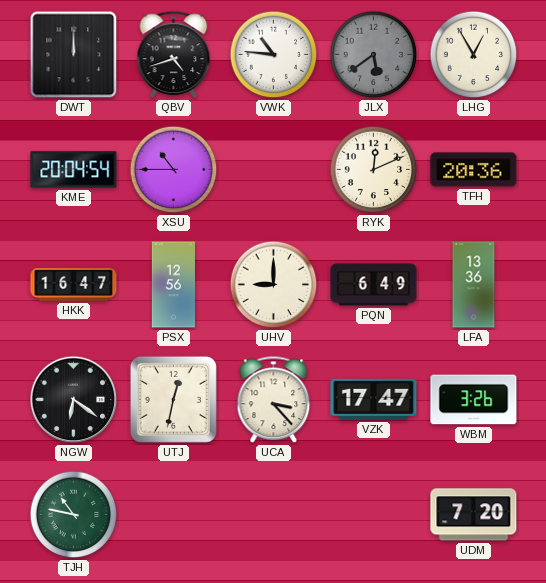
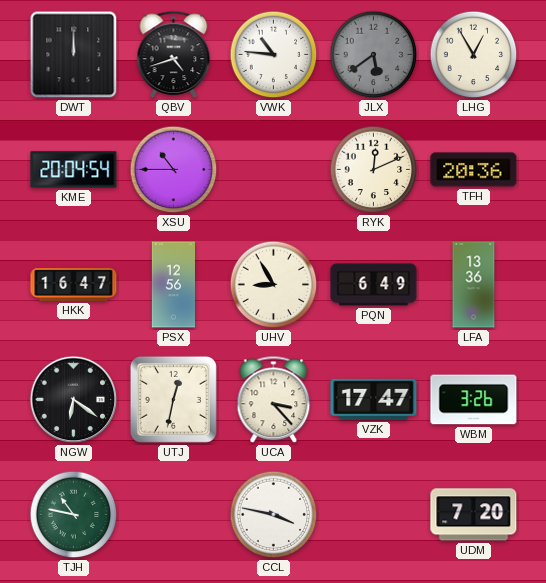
UHV: 9:00 -> 8:55 (274, 285)
CCL: none -> 3:47 (274, 515)
